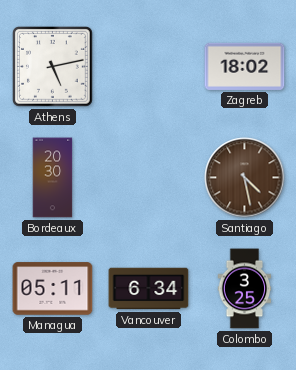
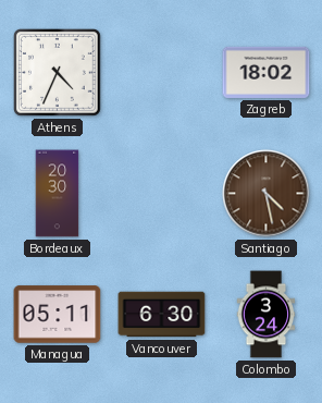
Athens: 5:13 -> 4:34 (58, 73)
Vancouver: 6:34 -> 6:30 (162, 315)
Colombo: 3:25 -> 3:24 (267, 315)
